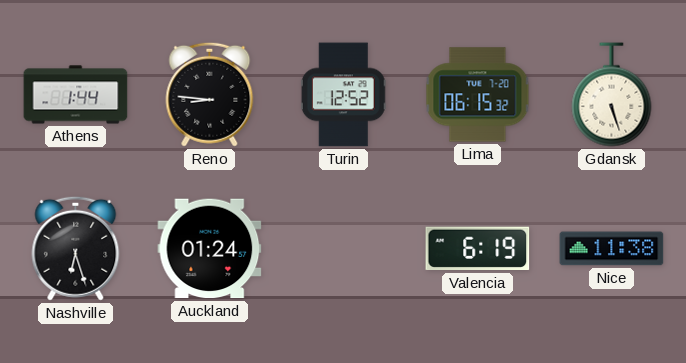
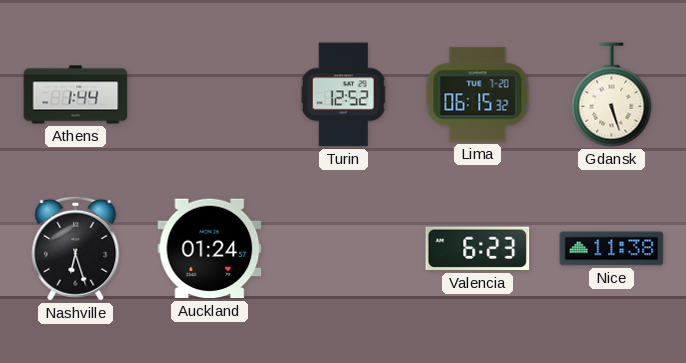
Reno: 8:46 -> none (210, 94)
Valencia: 6:19 -> 6:23 (478, 249)
